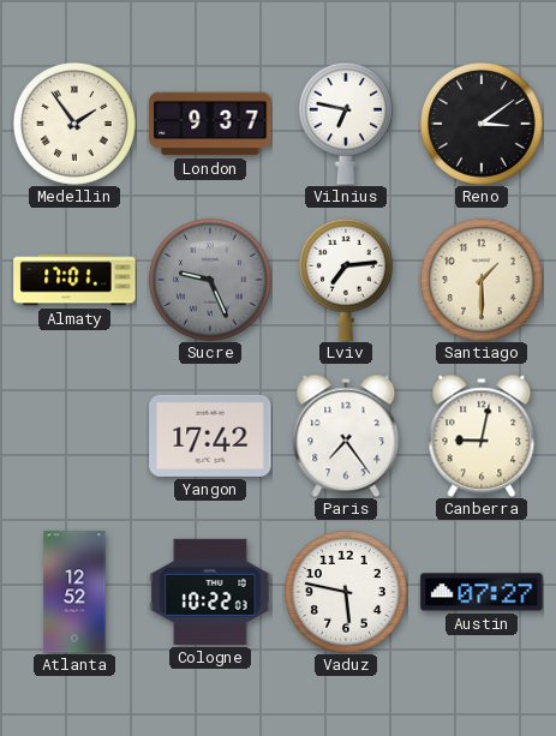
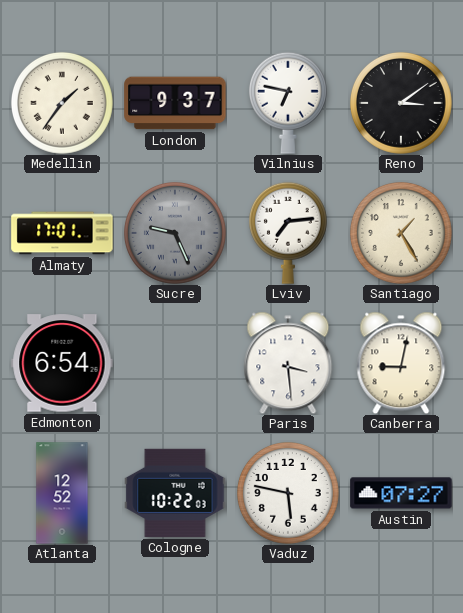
Medellin: 1:54 -> 1:36 (62, 103)
Santiago: 1:30 -> 1:25 (401, 233)
Edmonton: none -> 6:54 (62, 363)
Yangon: 17:42 -> none (210, 436)
Paris: 7:24 -> 3:29 (288, 363)
